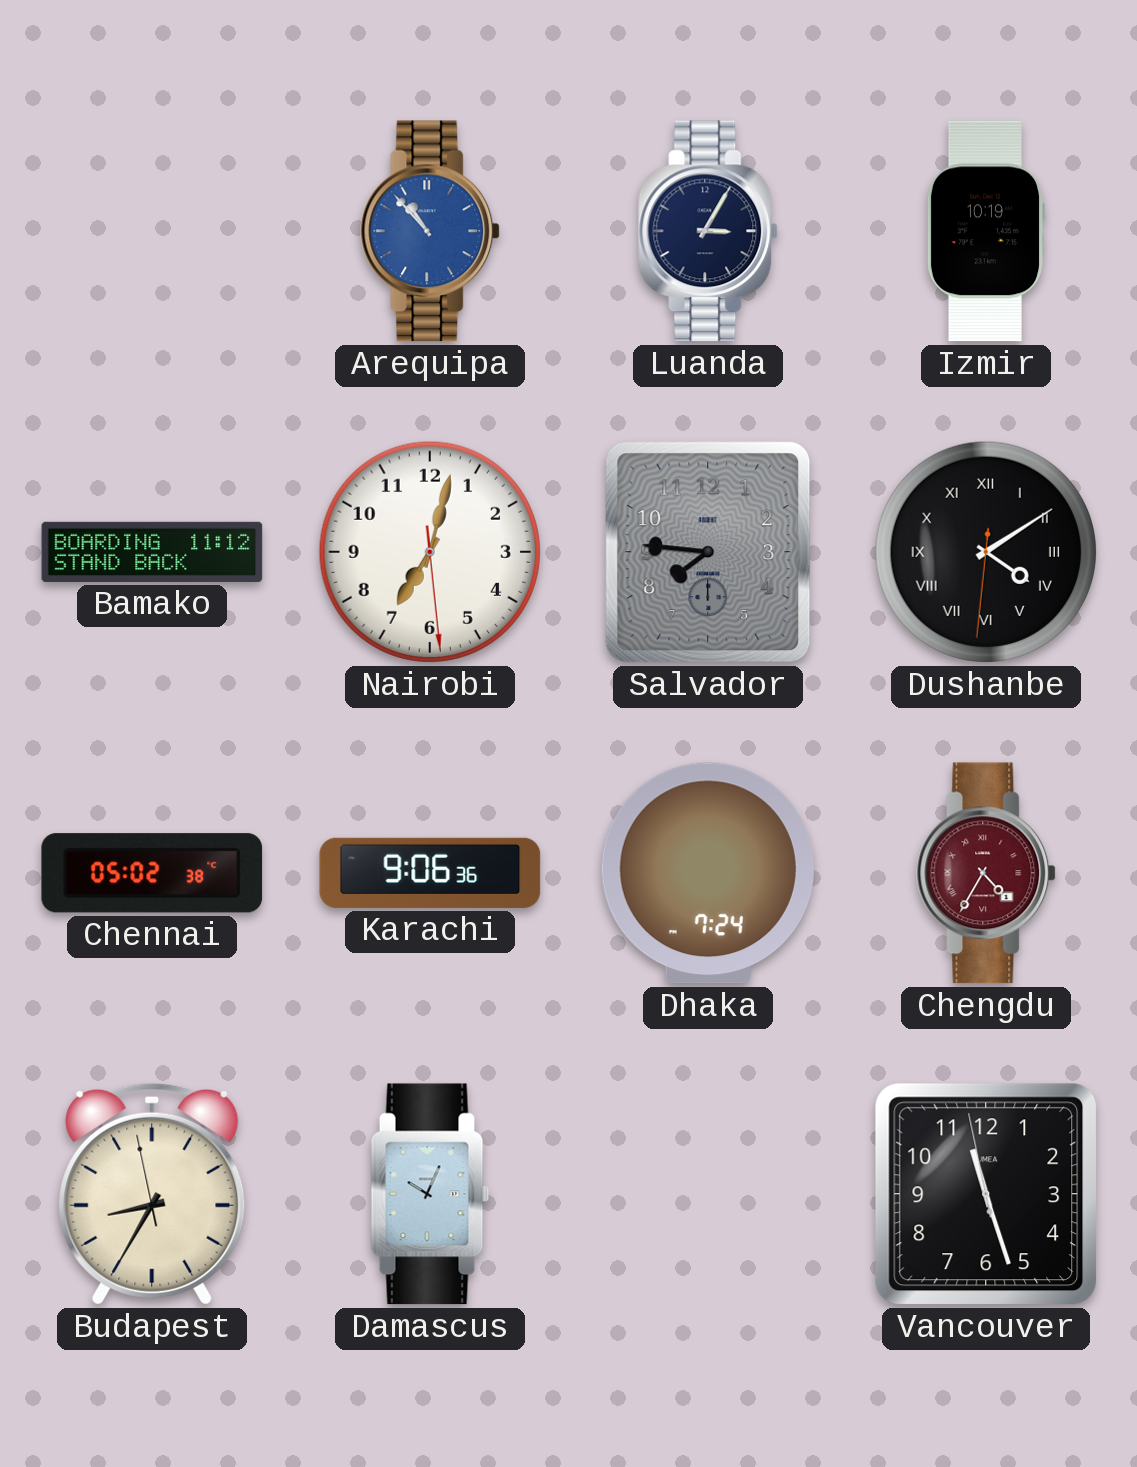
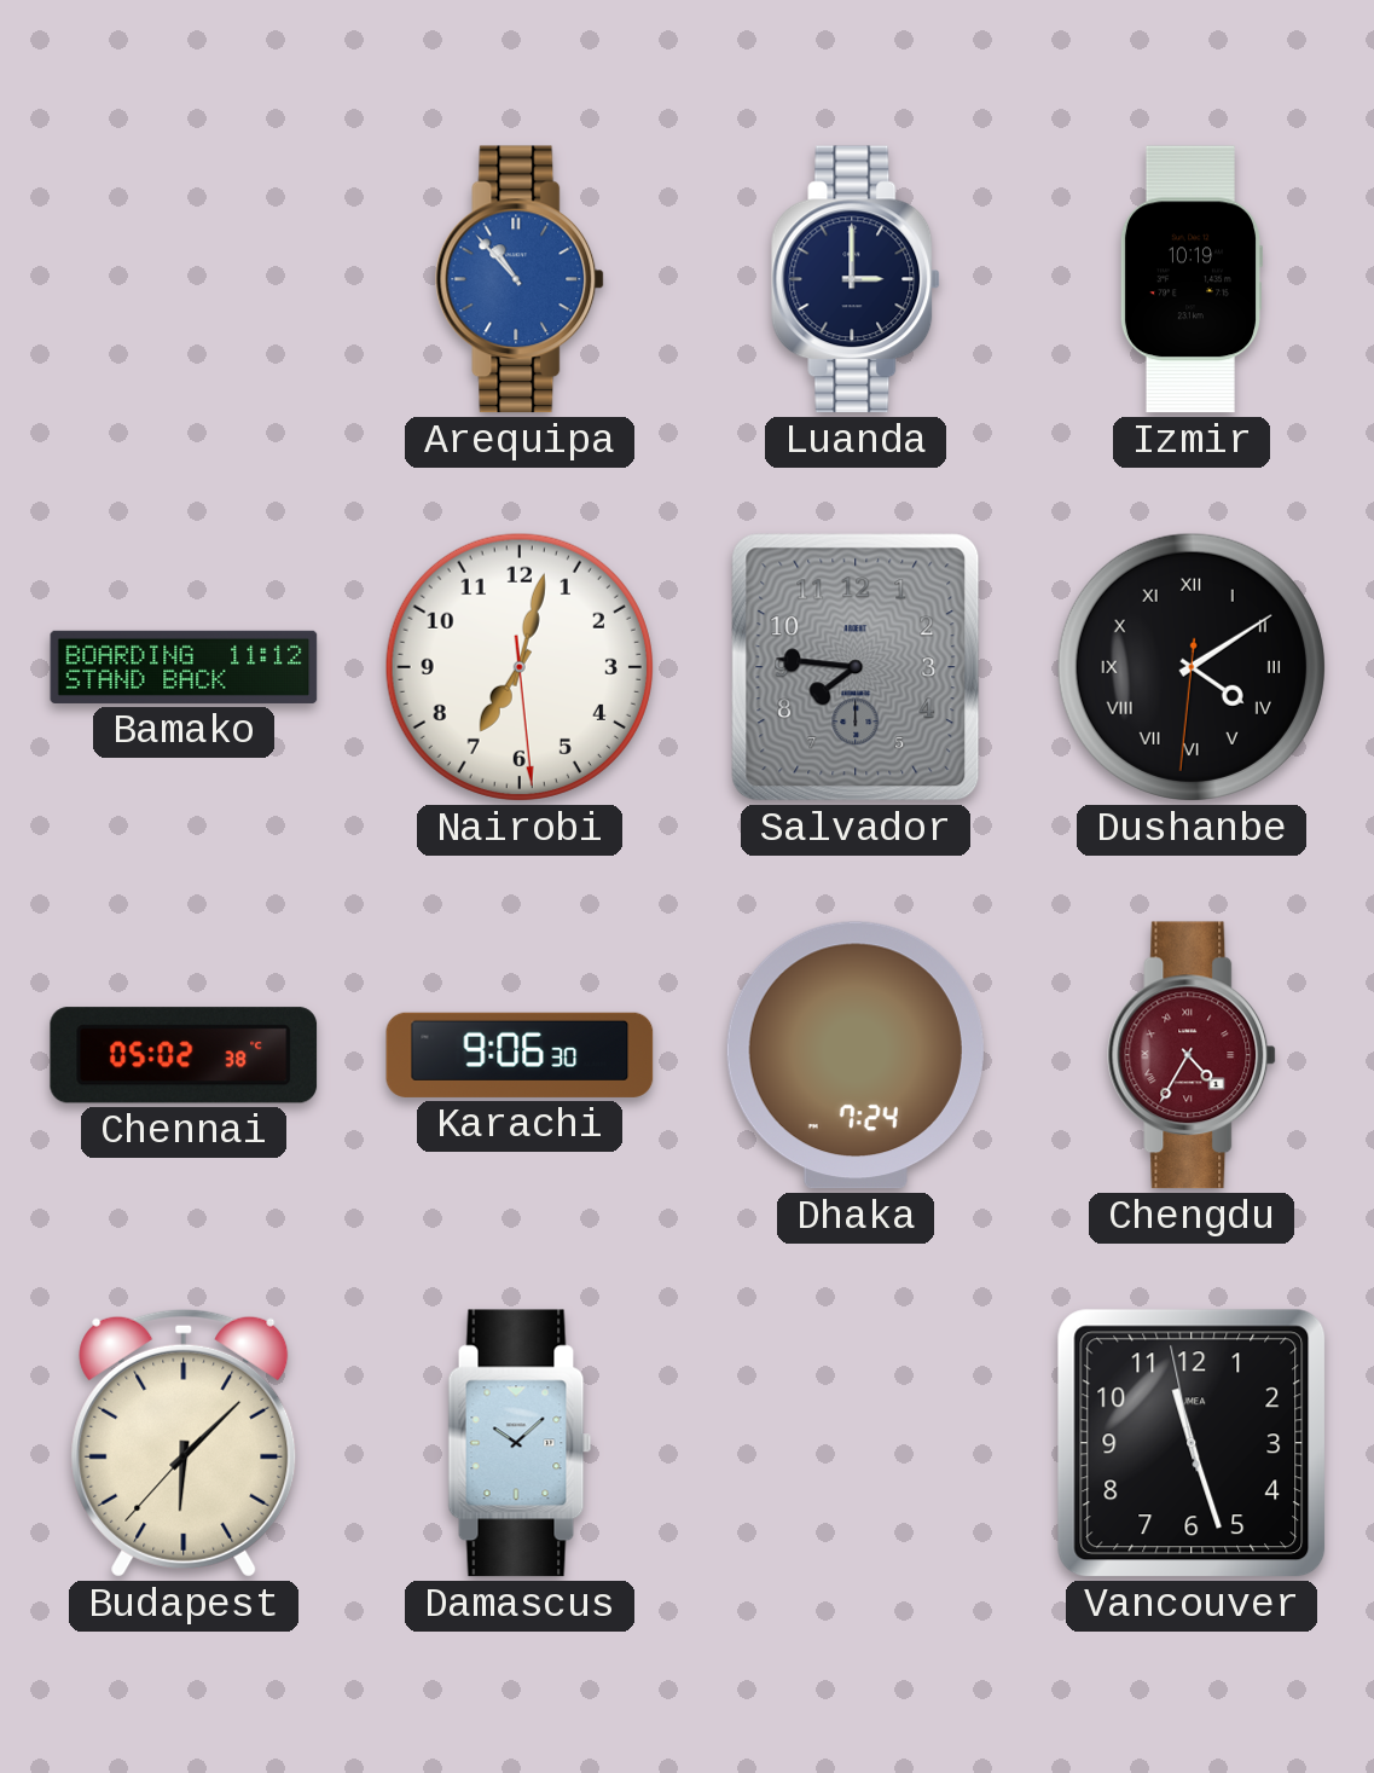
Luanda: 3:05 -> 3:00 (857, 279)
Karachi: 9:06:36 -> 9:06:30 (520, 1055)
Budapest: 8:34 -> 6:07 (184, 1443)
Damascus: 10:04 -> 10:08 (520, 1443)
